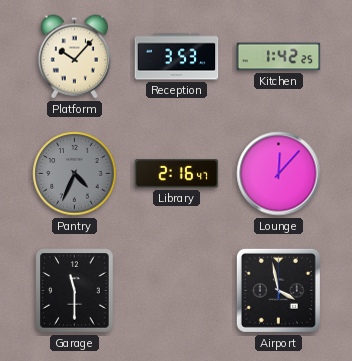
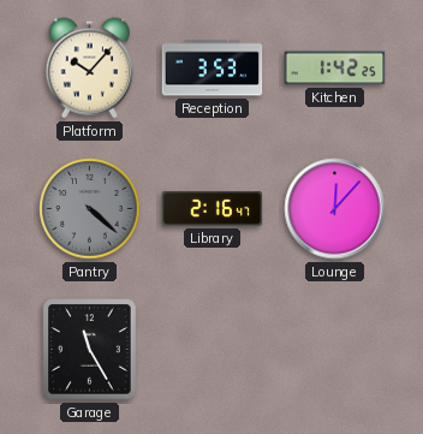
Pantry: 4:34 -> 4:22 (90, 209)
Garage: 11:30 -> 11:25 (90, 350)
Airport: 3:58 -> none (278, 290)
